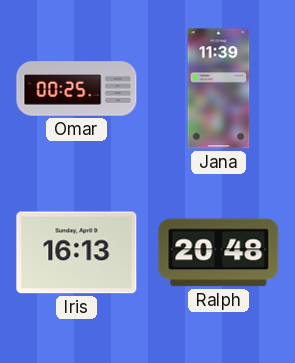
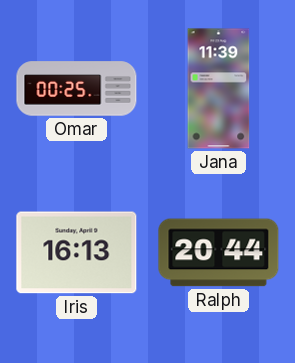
Ralph: 20:48 -> 20:44 (219, 253)
